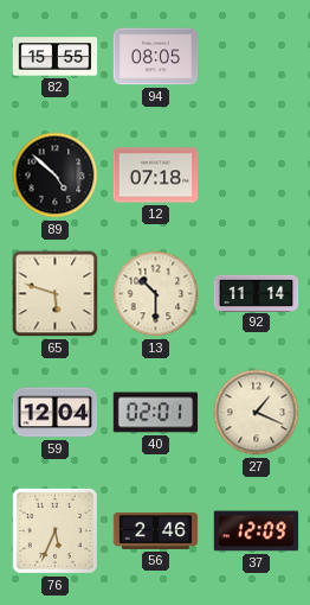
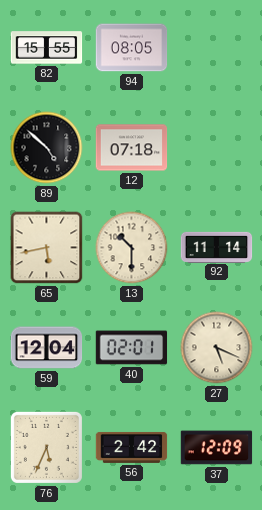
65: 5:48 -> 5:43 (47, 248)
27: 1:19 -> 5:19 (217, 348)
56: 2:46 -> 2:42 (132, 447)
